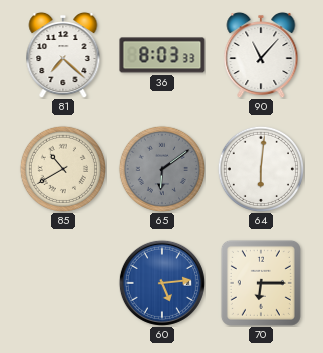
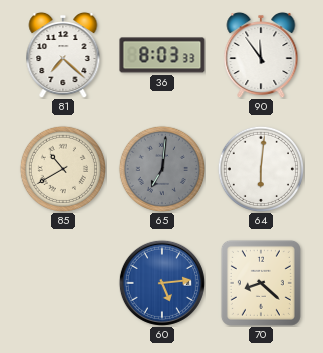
90: 11:07 -> 11:54 (261, 55)
65: 6:09 -> 7:01 (162, 169)
70: 6:15 -> 8:22 (261, 283)
